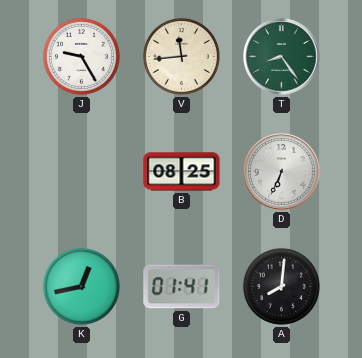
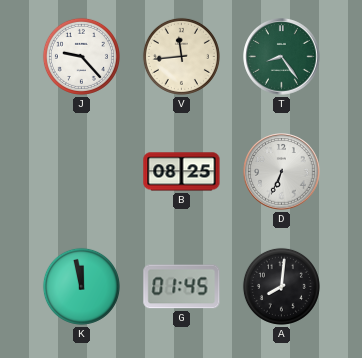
J: 9:25 -> 9:23 (81, 56)
K: 12:43 -> 11:58 (81, 286)
G: 01:41 -> 01:45 (182, 287)
